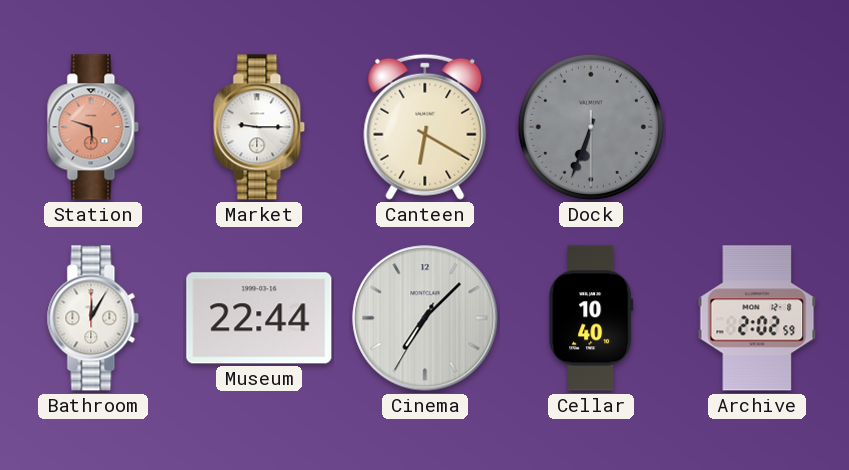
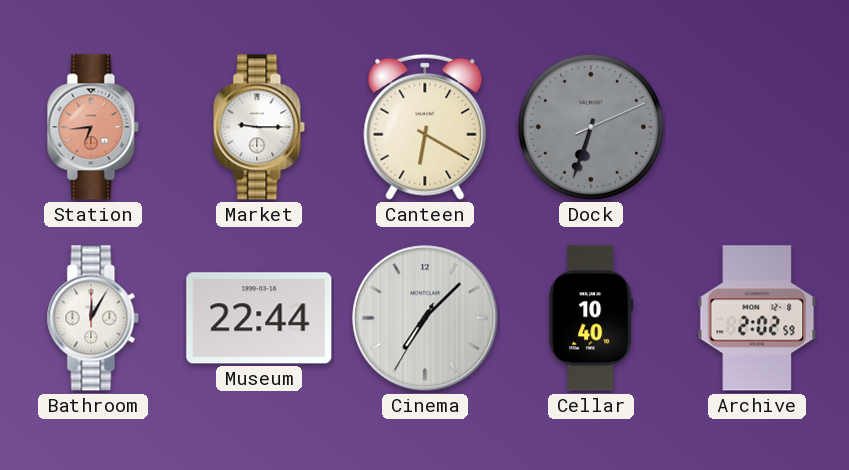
Station: 5:48 -> 6:44 (93, 127)
Dock: 6:33:30 -> 6:33:11 (591, 127)
